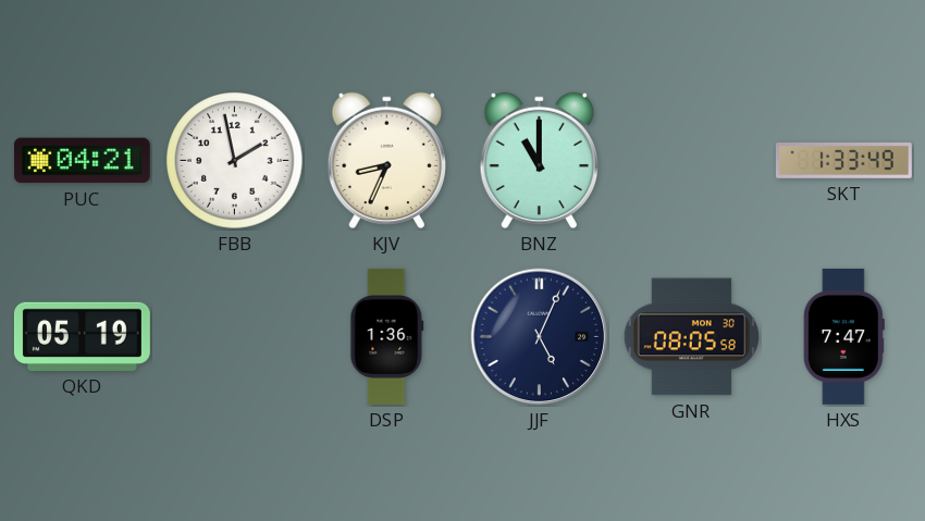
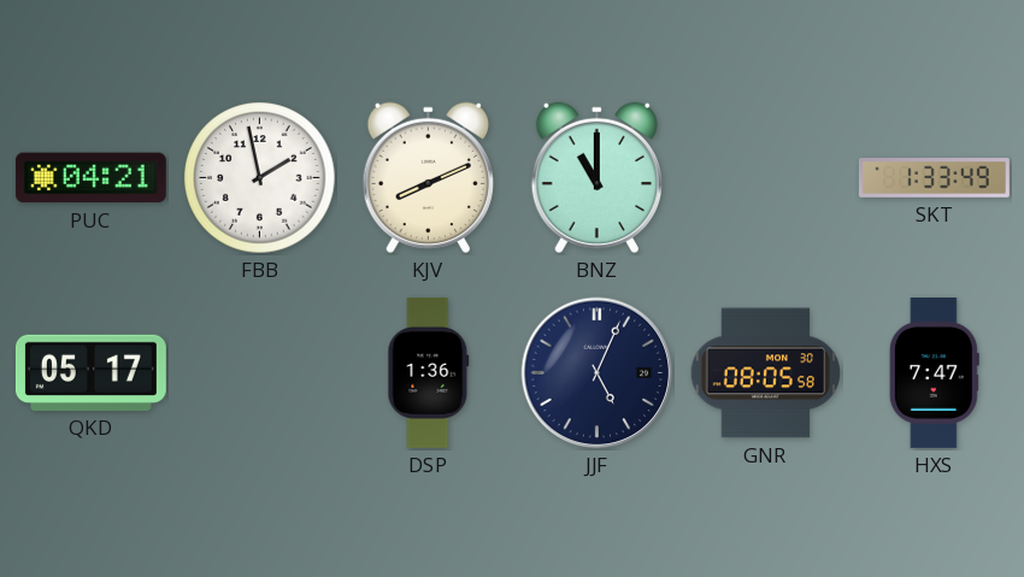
KJV: 8:34 -> 8:11 (428, 178)
QKD: 05:19 -> 05:17 (90, 372)
